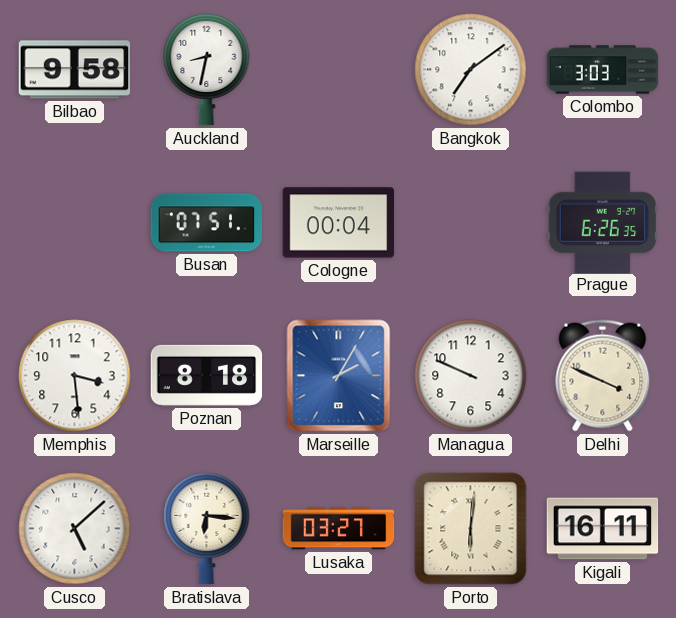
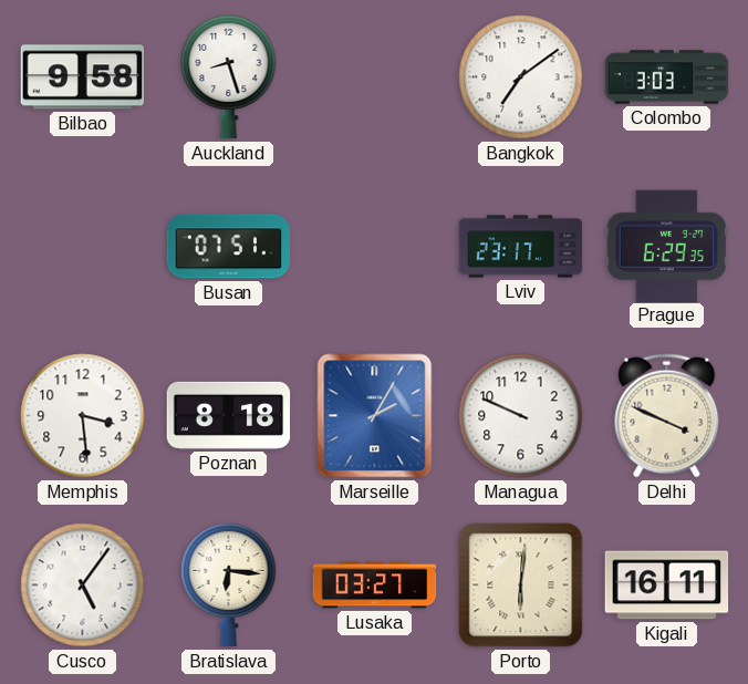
Auckland: 8:32 -> 8:27 (229, 76)
Cologne: 00:04 -> none (339, 223)
Lviv: none -> 23:17 (521, 247)
Prague: 6:26 -> 6:29 (667, 246)
Cusco: 5:08 -> 5:06 (83, 585)
